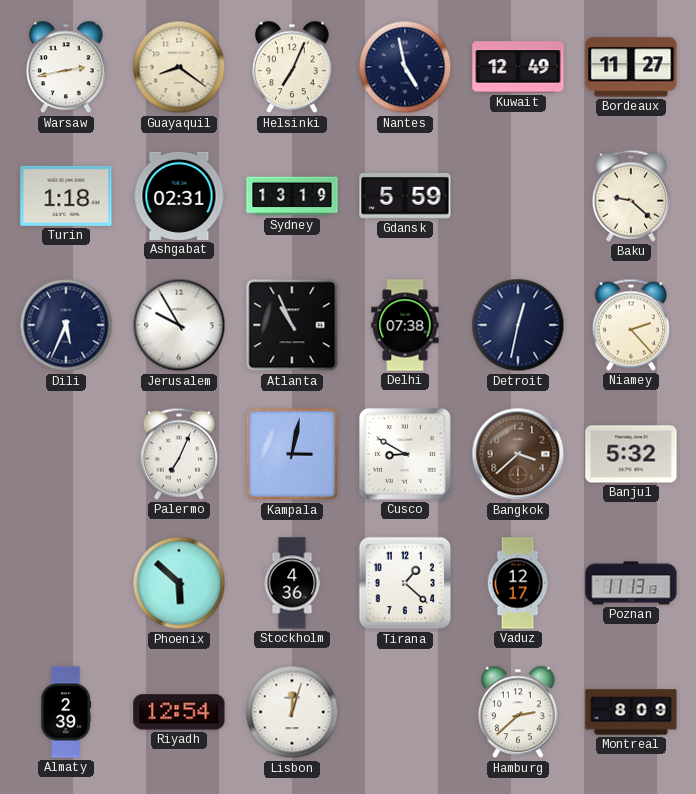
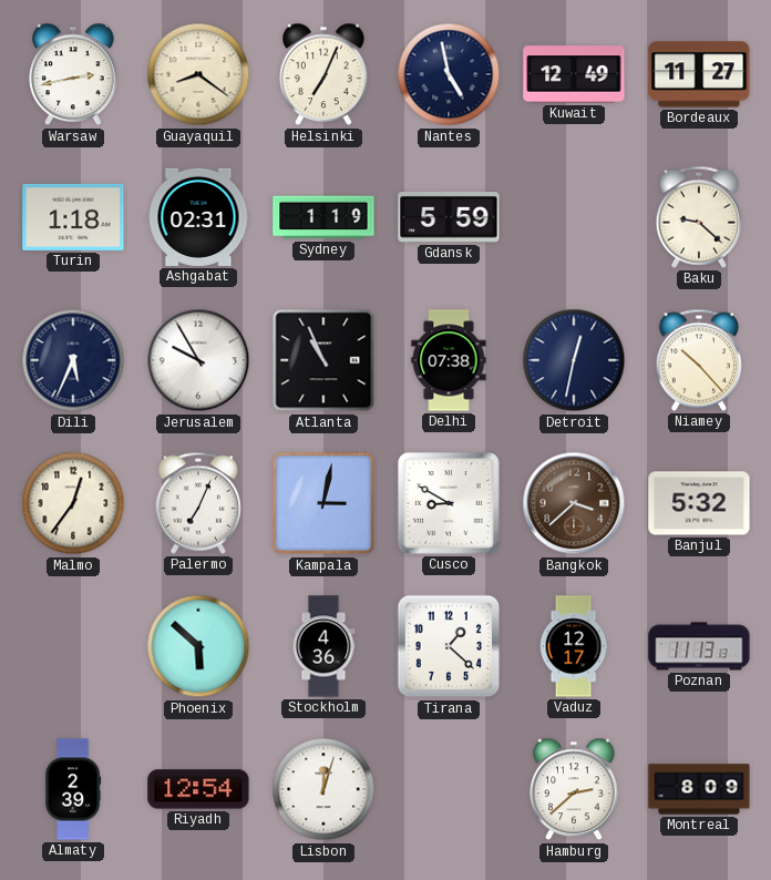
Sydney: 13:19 -> 1:19 (323, 217)
Niamey: 2:23 -> 10:23 (699, 360)
Malmo: none -> 12:36 (73, 503)
